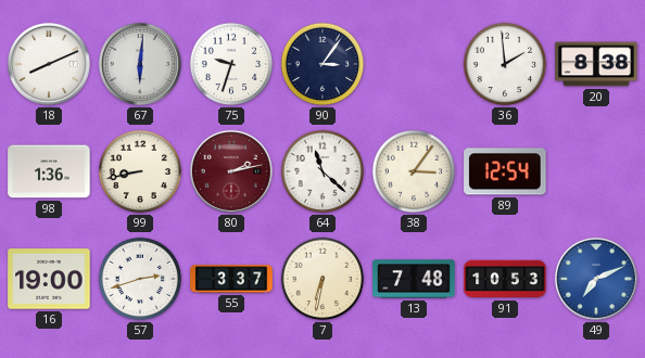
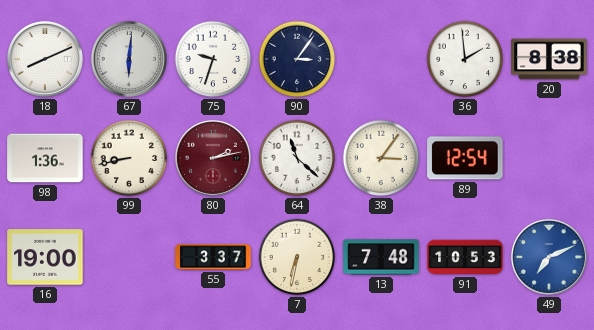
57: 2:42 -> none (140, 279)
